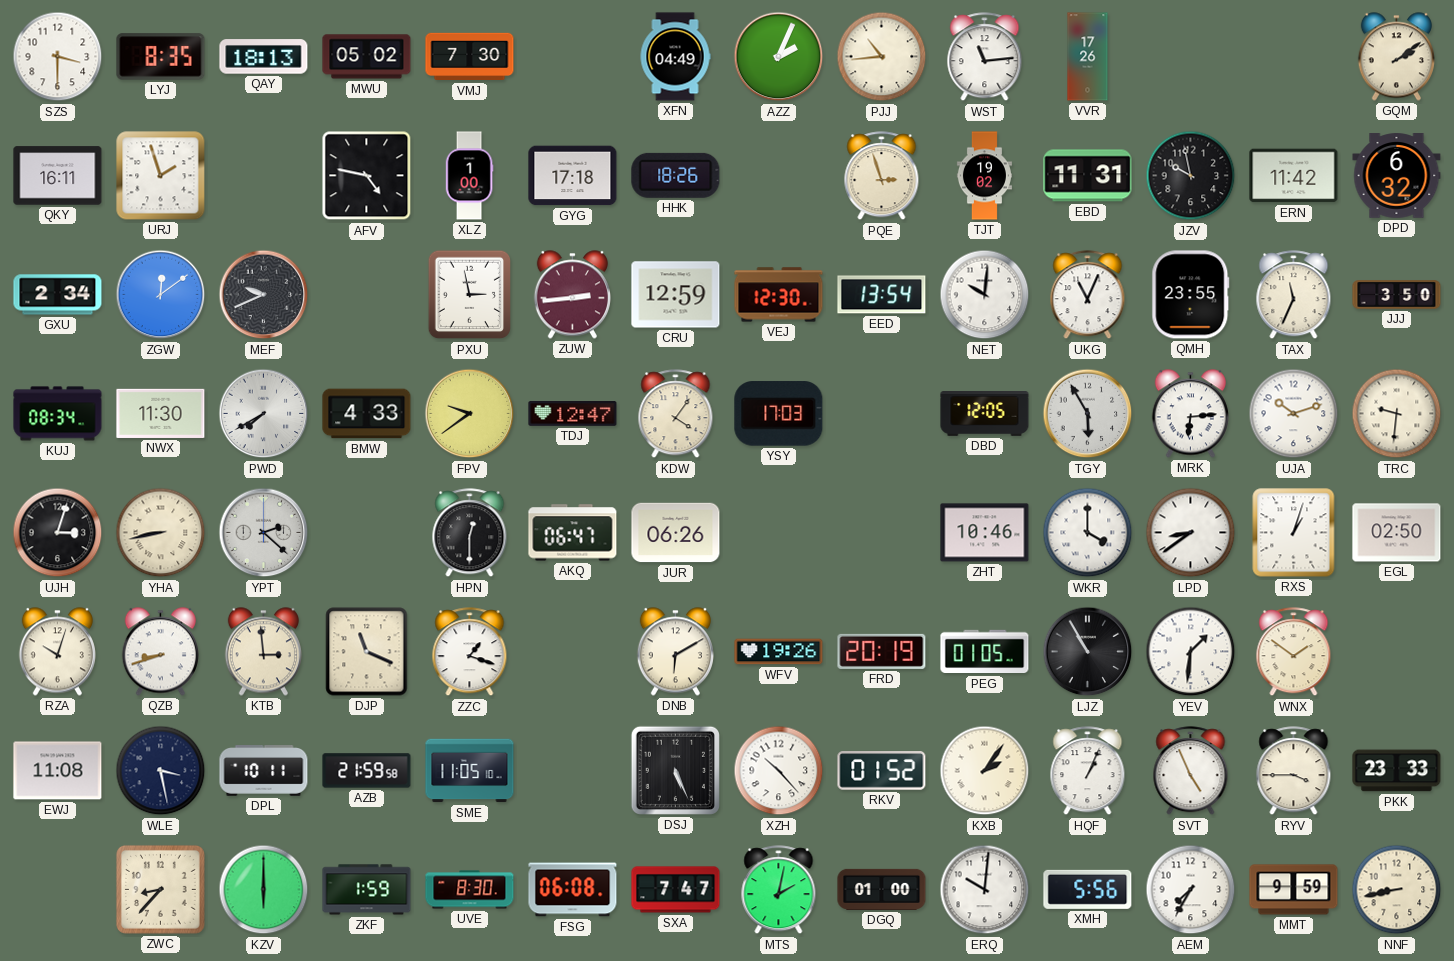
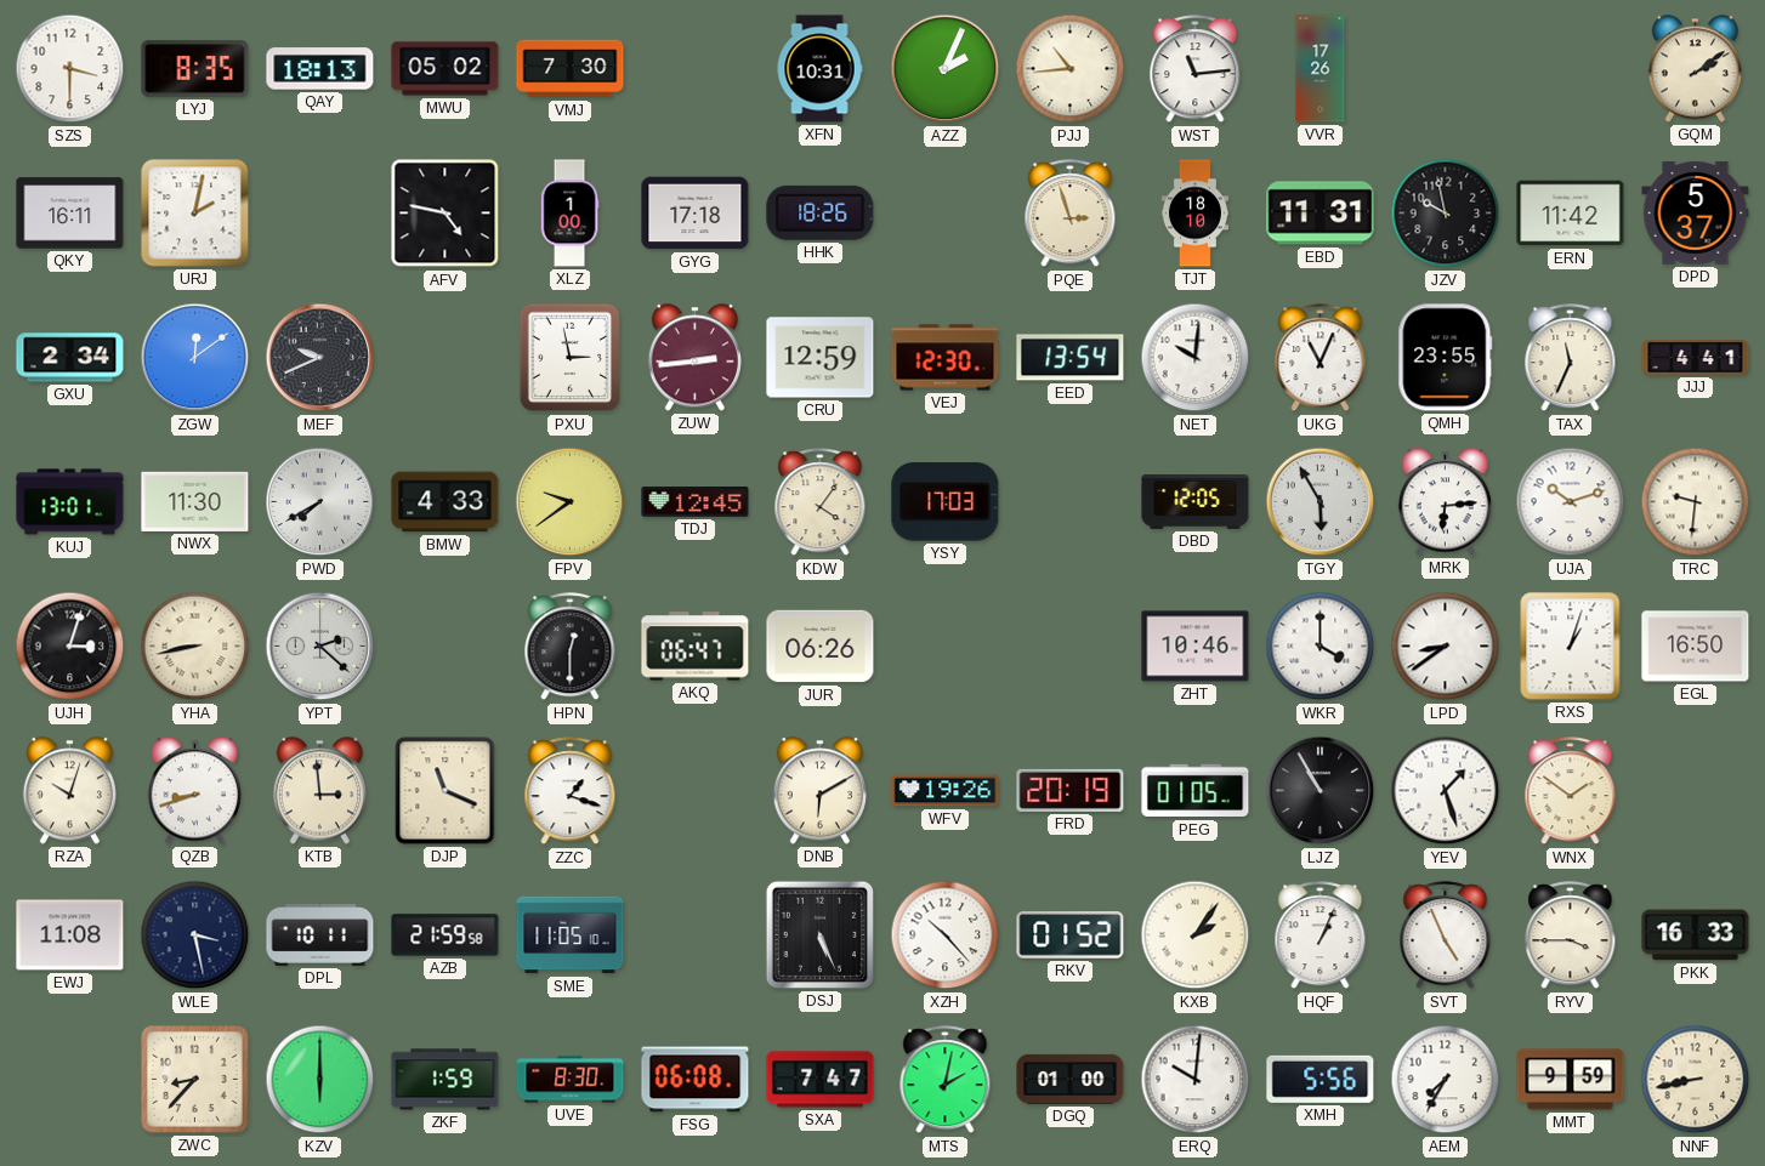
XFN: 04:49 -> 10:31 (819, 69)
URJ: 1:57 -> 2:02 (195, 214)
TJT: 19:02 -> 18:10 (1194, 214)
DPD: 6:32 -> 5:37 (1696, 214)
JJJ: 3:50 -> 4:41 (1696, 358)
KUJ: 08:34 -> 13:01 (70, 502)
TDJ: 12:47 -> 12:45 (696, 502)
EGL: 02:50 -> 16:50 (1696, 647)
YEV: 1:31 -> 1:27 (1446, 791)
PKK: 23:33 -> 16:33 (1696, 935)
